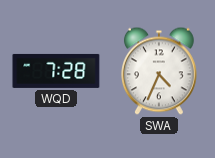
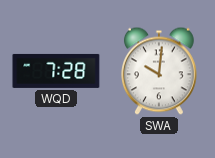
SWA: 4:34 -> 10:01 (160, 71)
